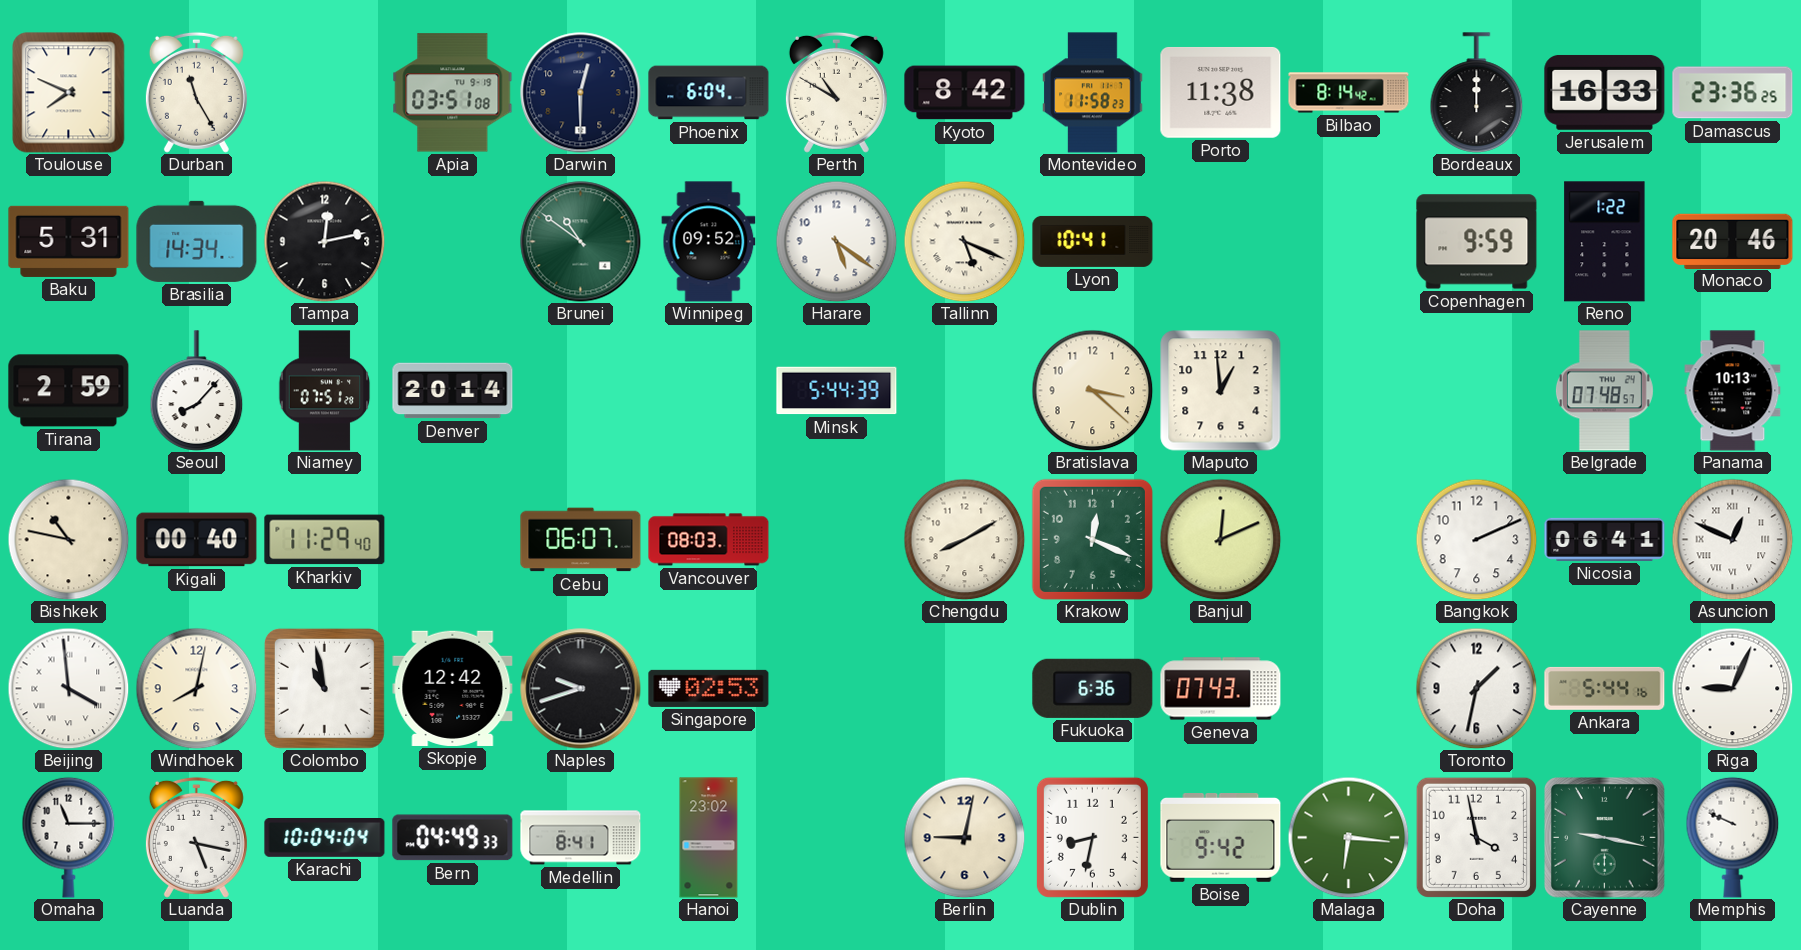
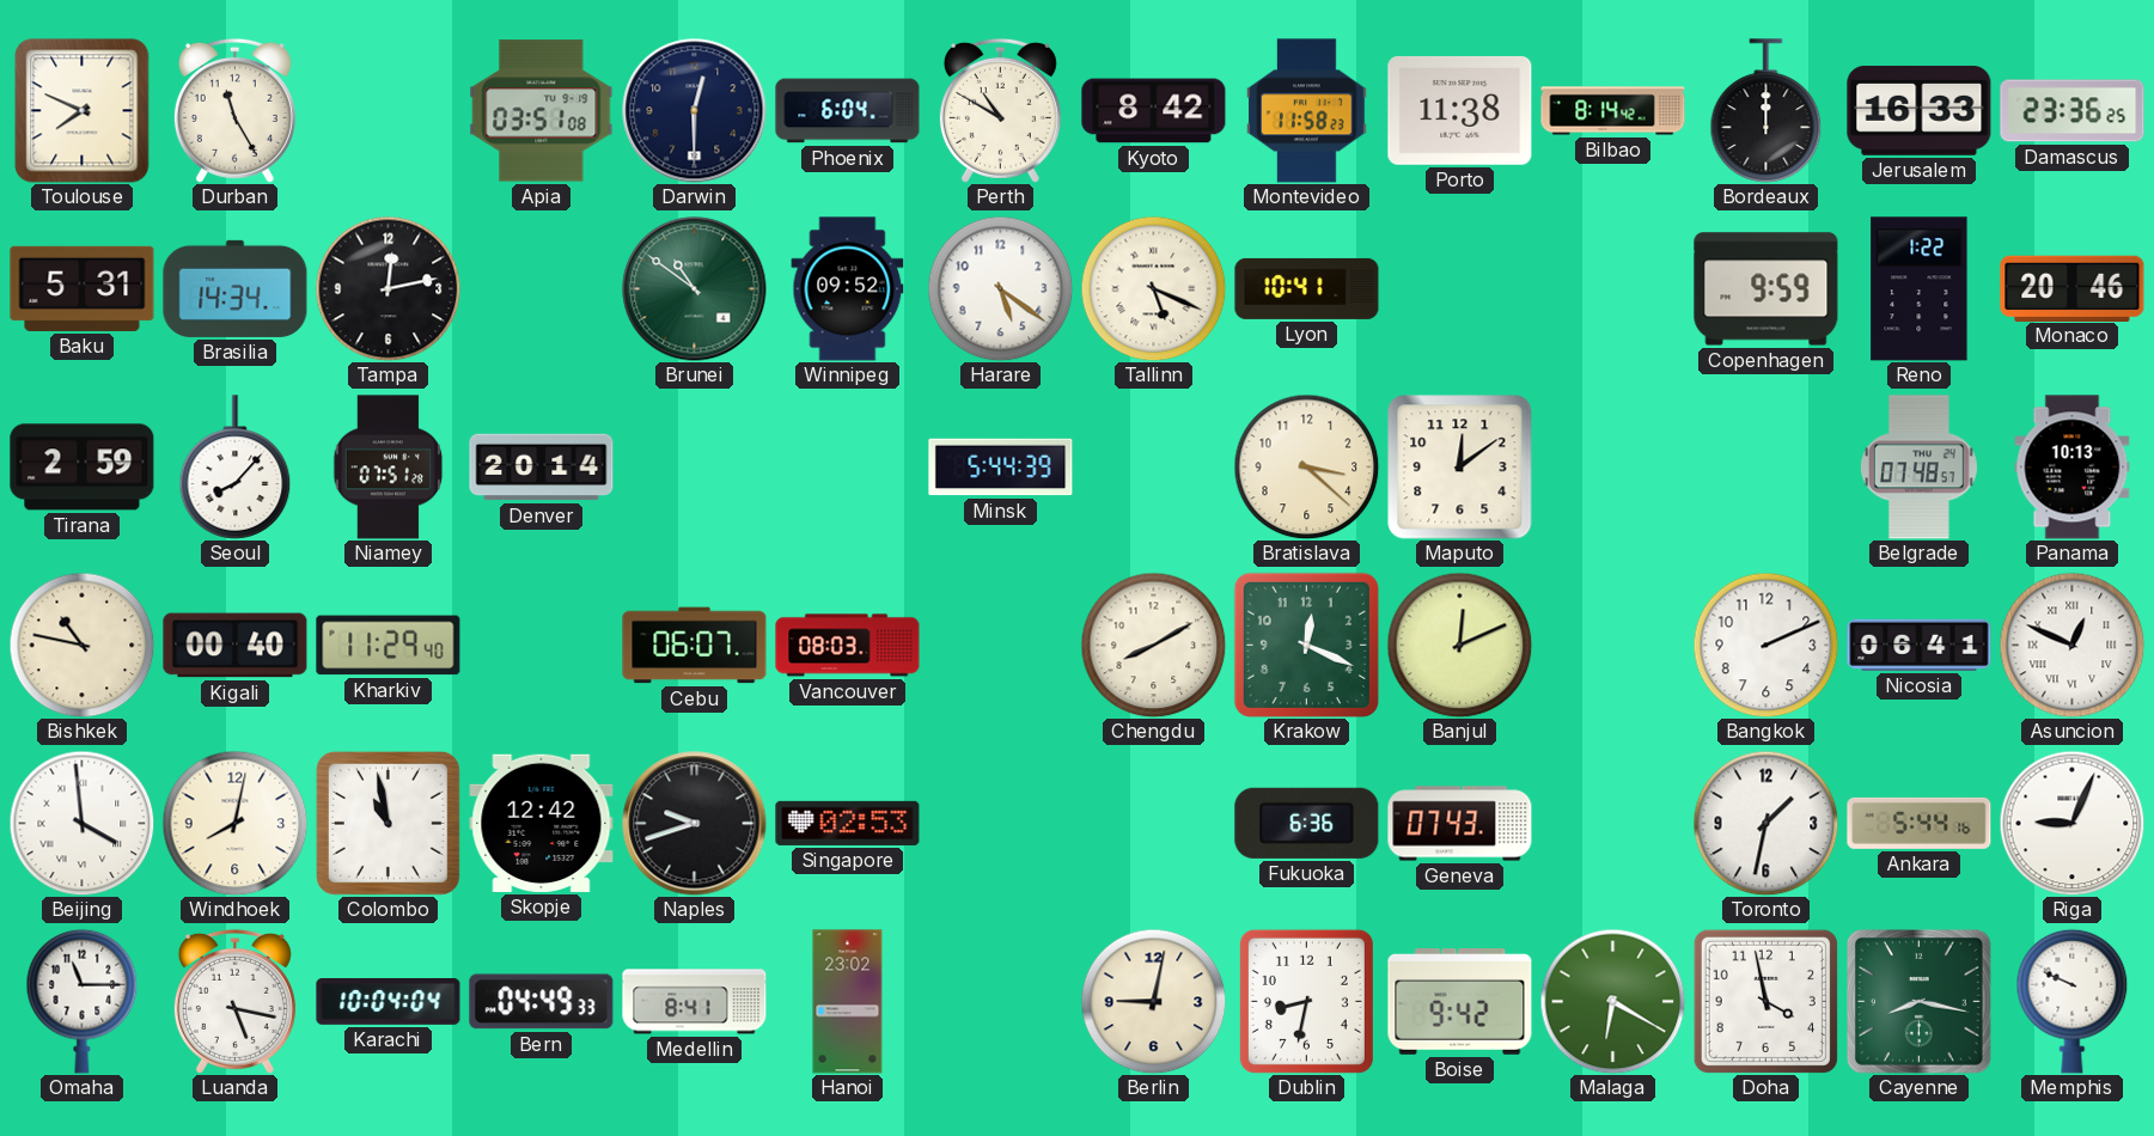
Maputo: 12:59 -> 12:09 (1460, 468)
Malaga: 6:16 -> 6:20 (1612, 1001)
Cayenne: 9:17 -> 8:17 (1920, 1002)
